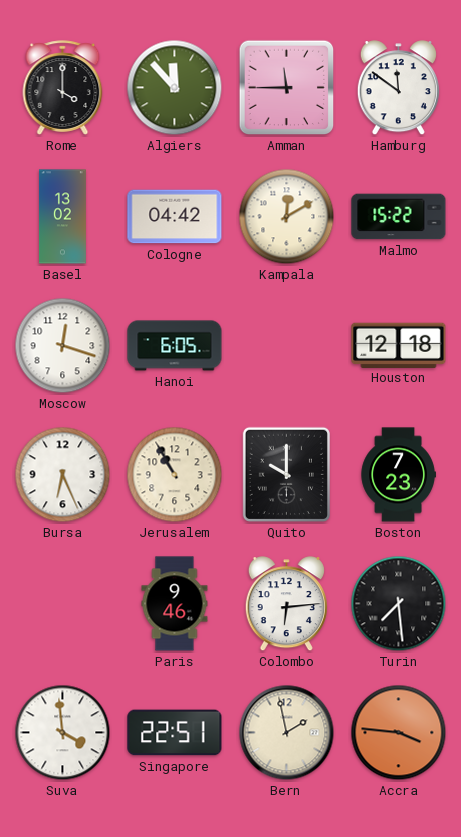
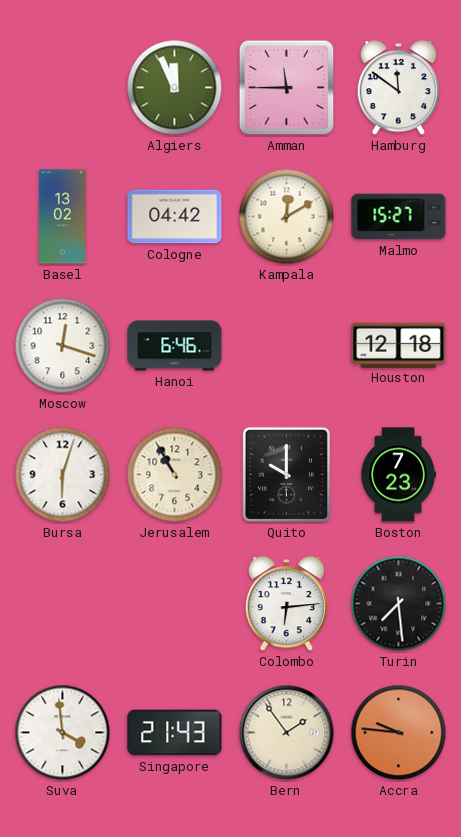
Rome: 4:00 -> none (63, 88)
Algiers: 11:53 -> 11:56 (175, 88)
Malmo: 15:22 -> 15:27 (399, 217)
Hanoi: 6:05 -> 6:46 (175, 346)
Bursa: 6:26 -> 6:03 (63, 475)
Paris: 9:46 -> none (175, 604)
Singapore: 22:51 -> 21:43 (175, 733)
Bern: 1:58 -> 1:54 (287, 733)
Accra: 3:46 -> 9:46 (399, 733)
